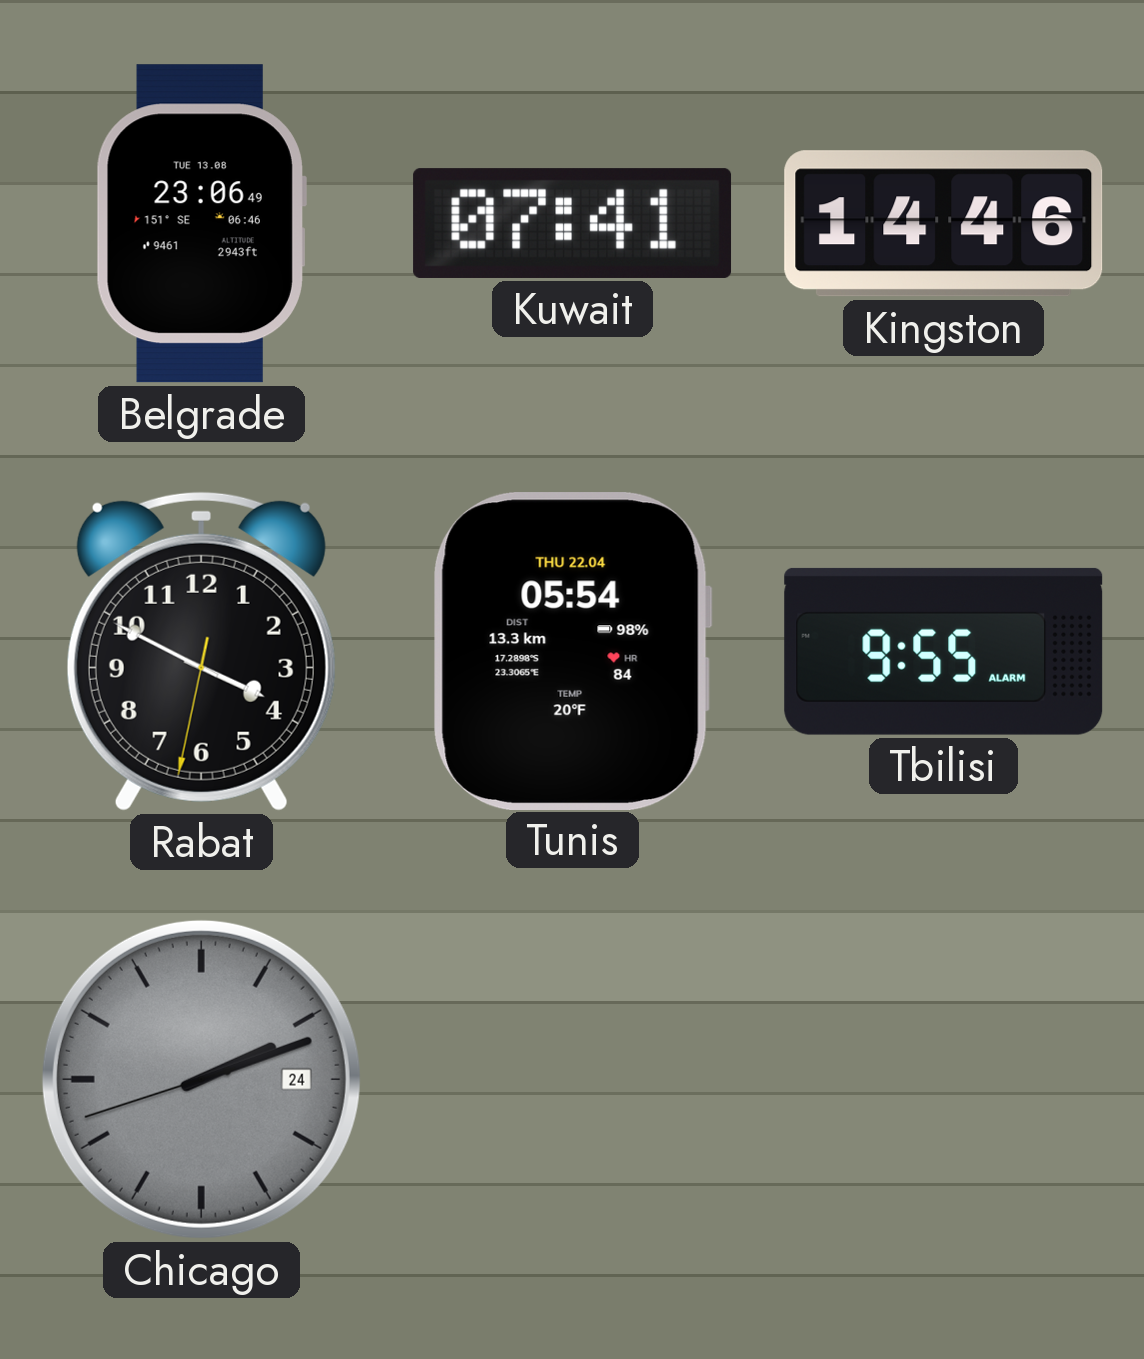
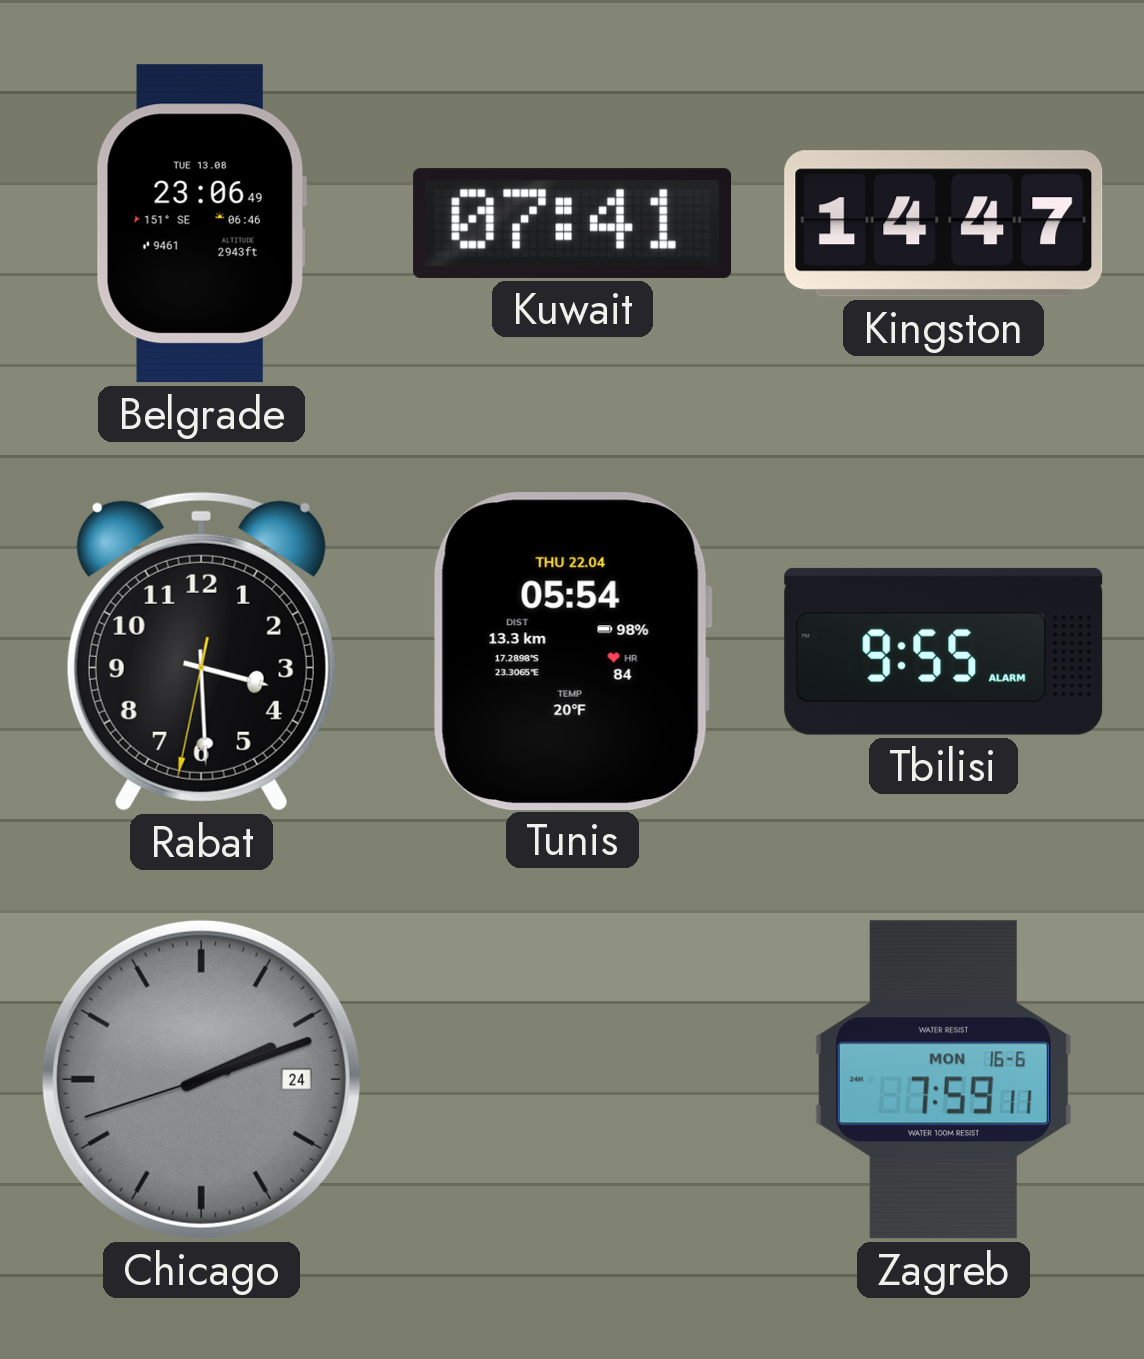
Kingston: 14:46 -> 14:47 (944, 224)
Rabat: 3:49 -> 3:29 (201, 651)
Zagreb: none -> 7:59 (943, 1080)
